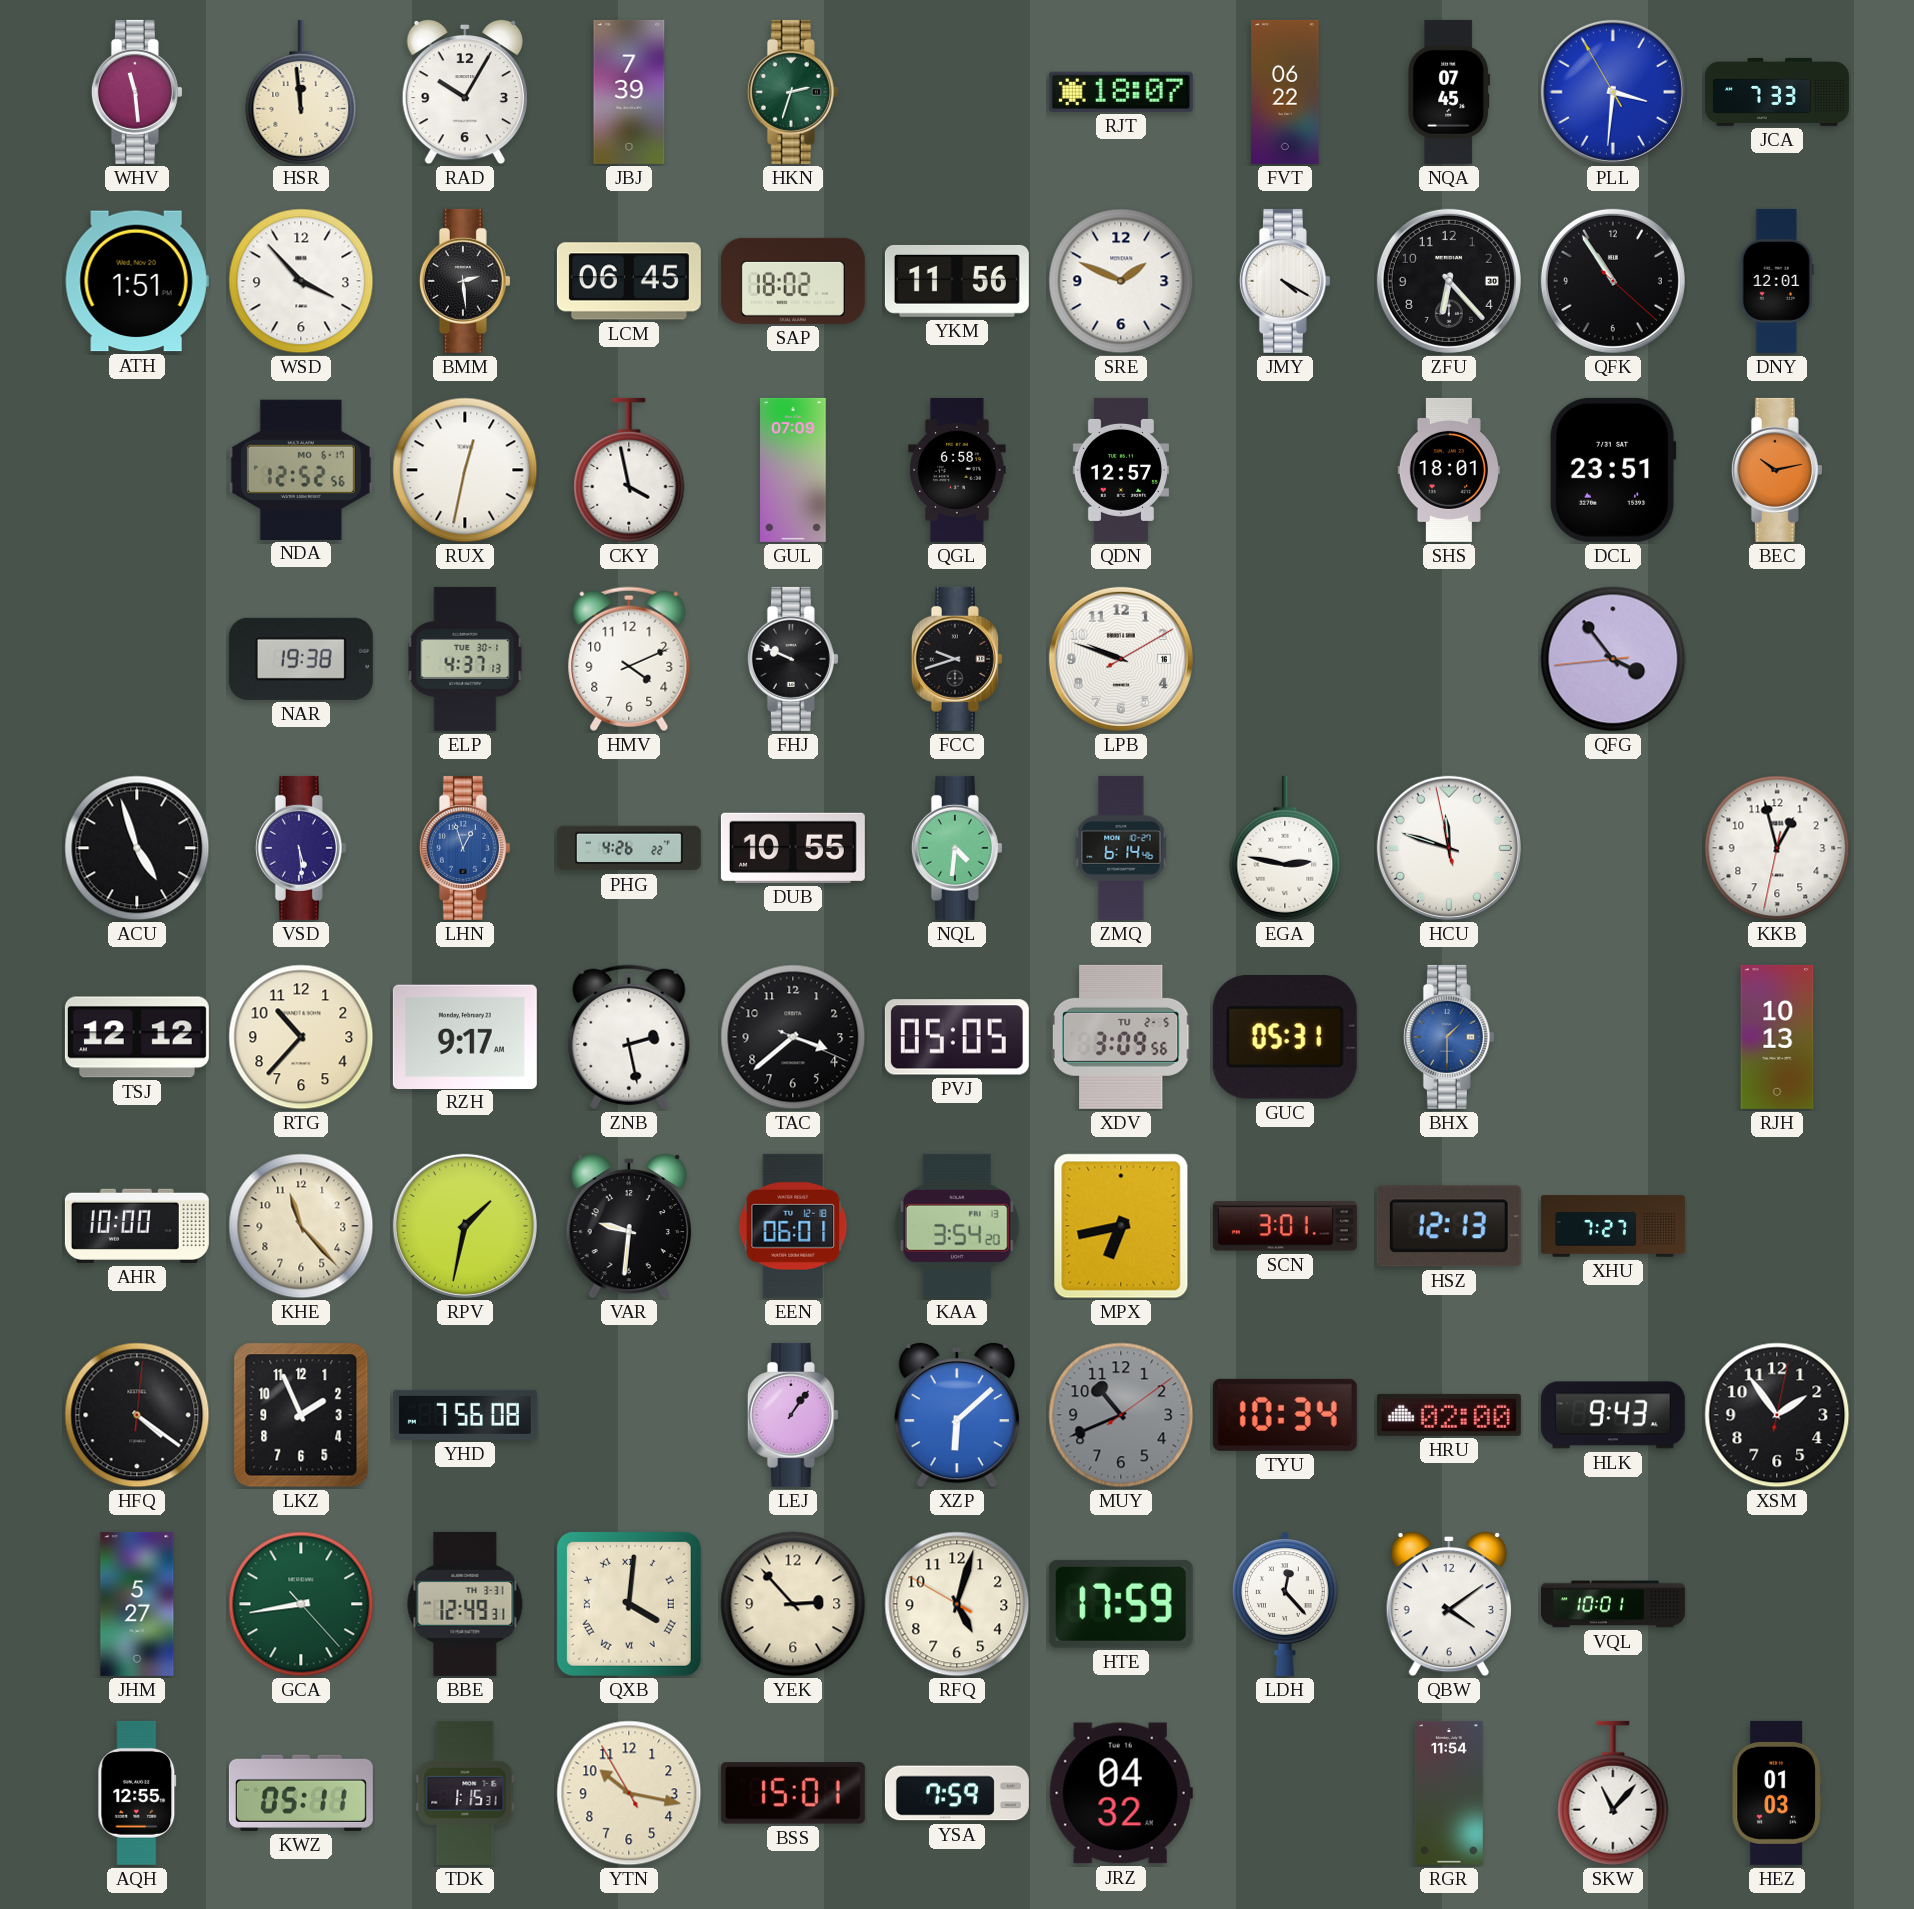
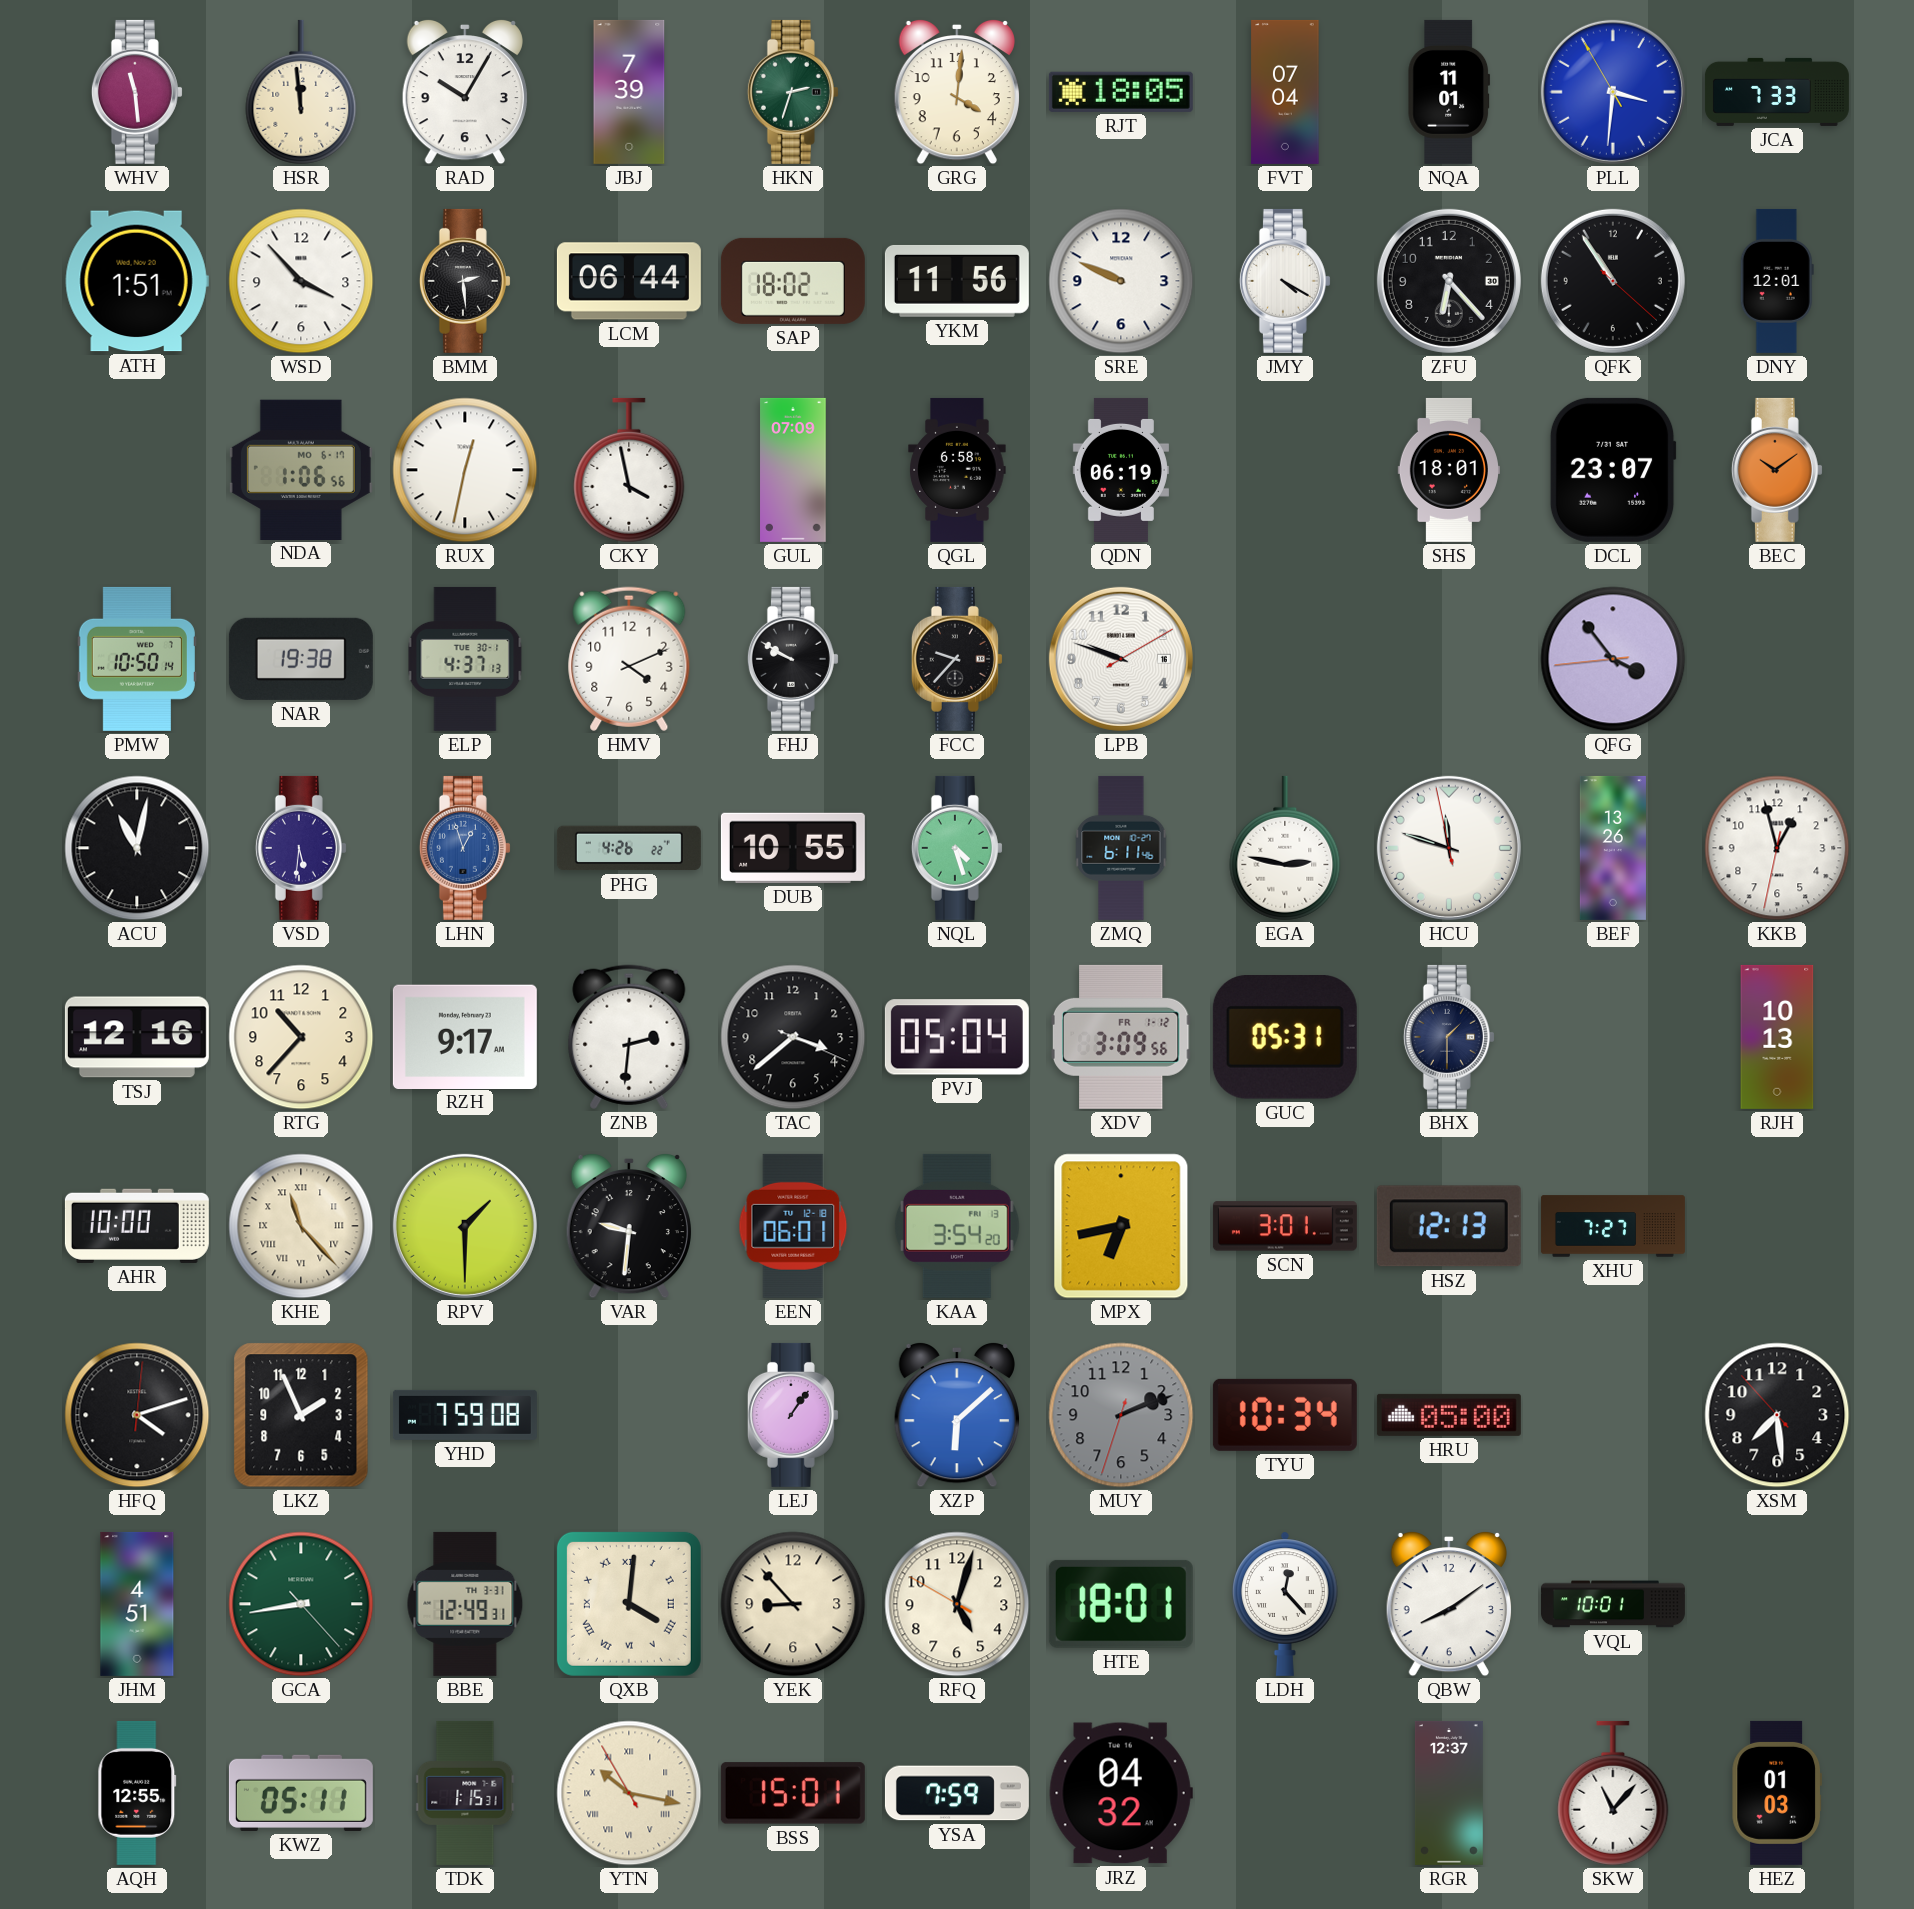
GRG: none -> 4:01 (957, 92)
RJT: 18:07 -> 18:05 (1121, 92)
FVT: 06:22 -> 07:04 (1285, 92)
NQA: 07:45 -> 11:01 (1449, 92)
LCM: 06:45 -> 06:44 (629, 281)
SRE: 1:49 -> 9:49 (1121, 281)
NDA: 12:52 -> 1:06 (301, 469)
QDN: 12:57 -> 06:19 (1121, 470)
DCL: 23:51 -> 23:07 (1613, 470)
BEC: 10:13 -> 10:09 (1777, 470)
PMW: none -> 10:50 (137, 659)
FHJ: 9:49 -> 9:50 (793, 659)
FCC: 9:42 -> 9:37 (957, 659)
ACU: 4:57 -> 11:02 (137, 848)
VSD: 5:29 -> 5:31 (301, 848)
NQL: 4:31 -> 4:27 (957, 848)
ZMQ: 6:14 -> 6:11 (1121, 848)
BEF: none -> 13:26 (1613, 848)
TSJ: 12:12 -> 12:16 (137, 1037)
ZNB: 2:28 -> 2:31 (629, 1037)
PVJ: 05:05 -> 05:04 (957, 1037)
XDV date: TU 2-5 -> FR 1-12 (1121, 1037)
BHX dial: blue -> navy (1449, 1037)
KHE numerals: Arabic -> Roman (301, 1226)
RPV: 1:32 -> 1:30 (465, 1226)
HFQ: 4:21 -> 4:12 (137, 1415)
YHD: 7:56 -> 7:59 (465, 1415)
MUY: 10:41 -> 2:11 (1121, 1415)
HRU: 02:00 -> 05:00 (1449, 1415)
HLK: 9:43 -> none (1613, 1415)
XSM: 1:54 -> 7:28 (1777, 1415)
JHM: 5:27 -> 4:51 (137, 1604)
YEK: 2:53 -> 8:53 (793, 1604)
HTE: 17:59 -> 18:01 (1121, 1604)
QBW: 4:09 -> 8:09 (1449, 1604)
YTN numerals: Arabic -> Roman (629, 1793)
RGR: 11:54 -> 12:37 (1449, 1793)
